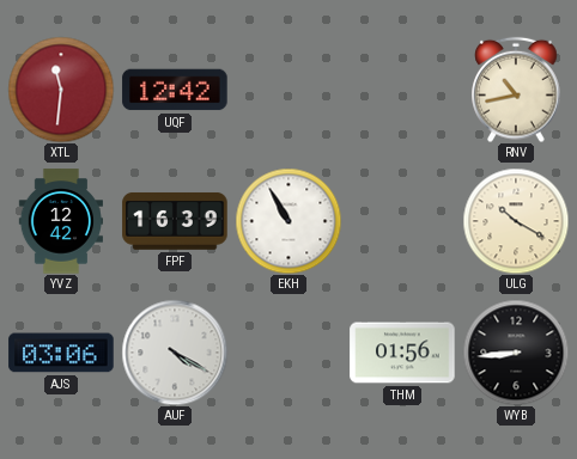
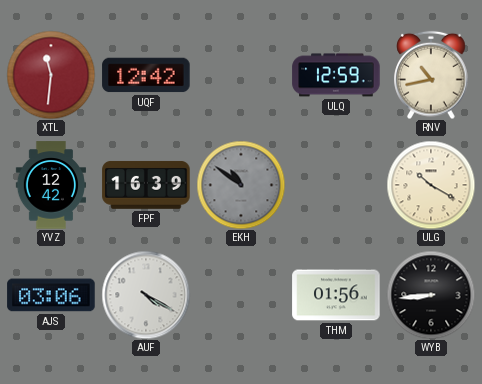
ULQ: none -> 12:59 (336, 75)
EKH: 10:55 -> 10:51 (241, 185)
EKH dial: white -> grey (241, 185)
